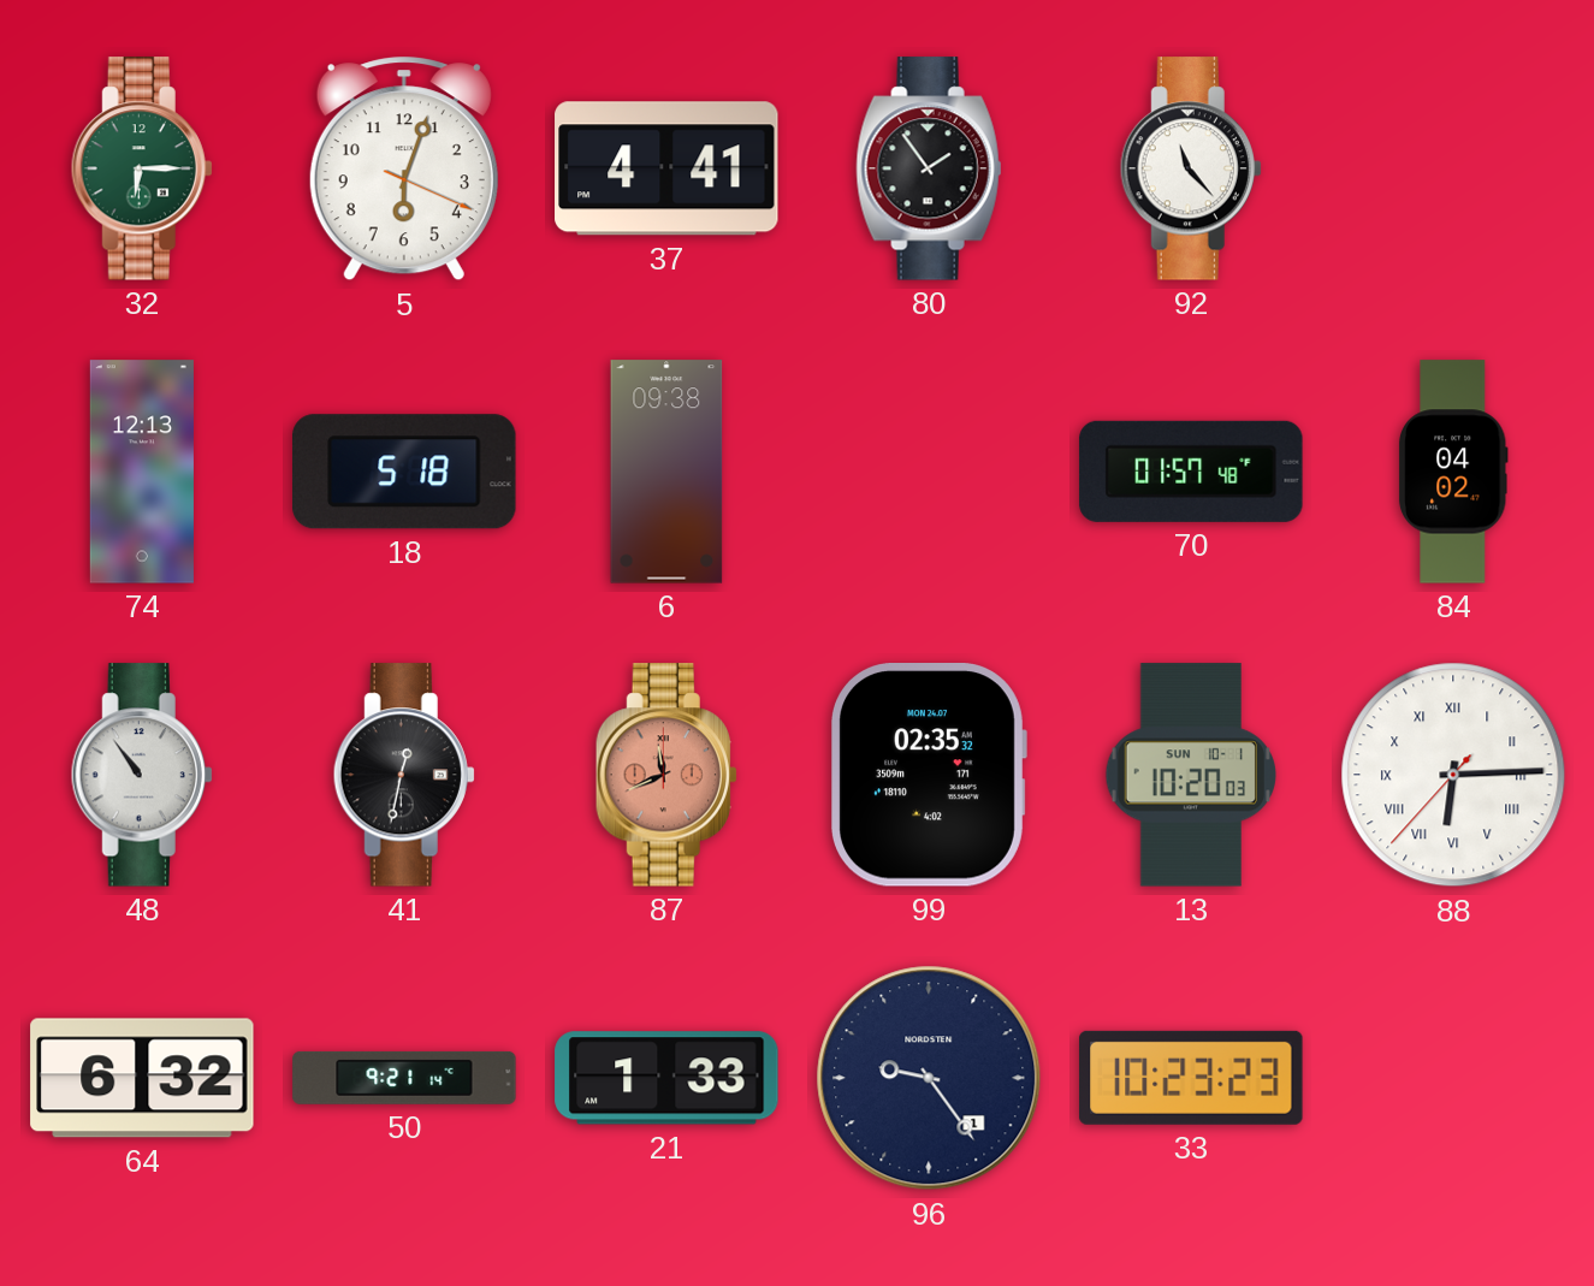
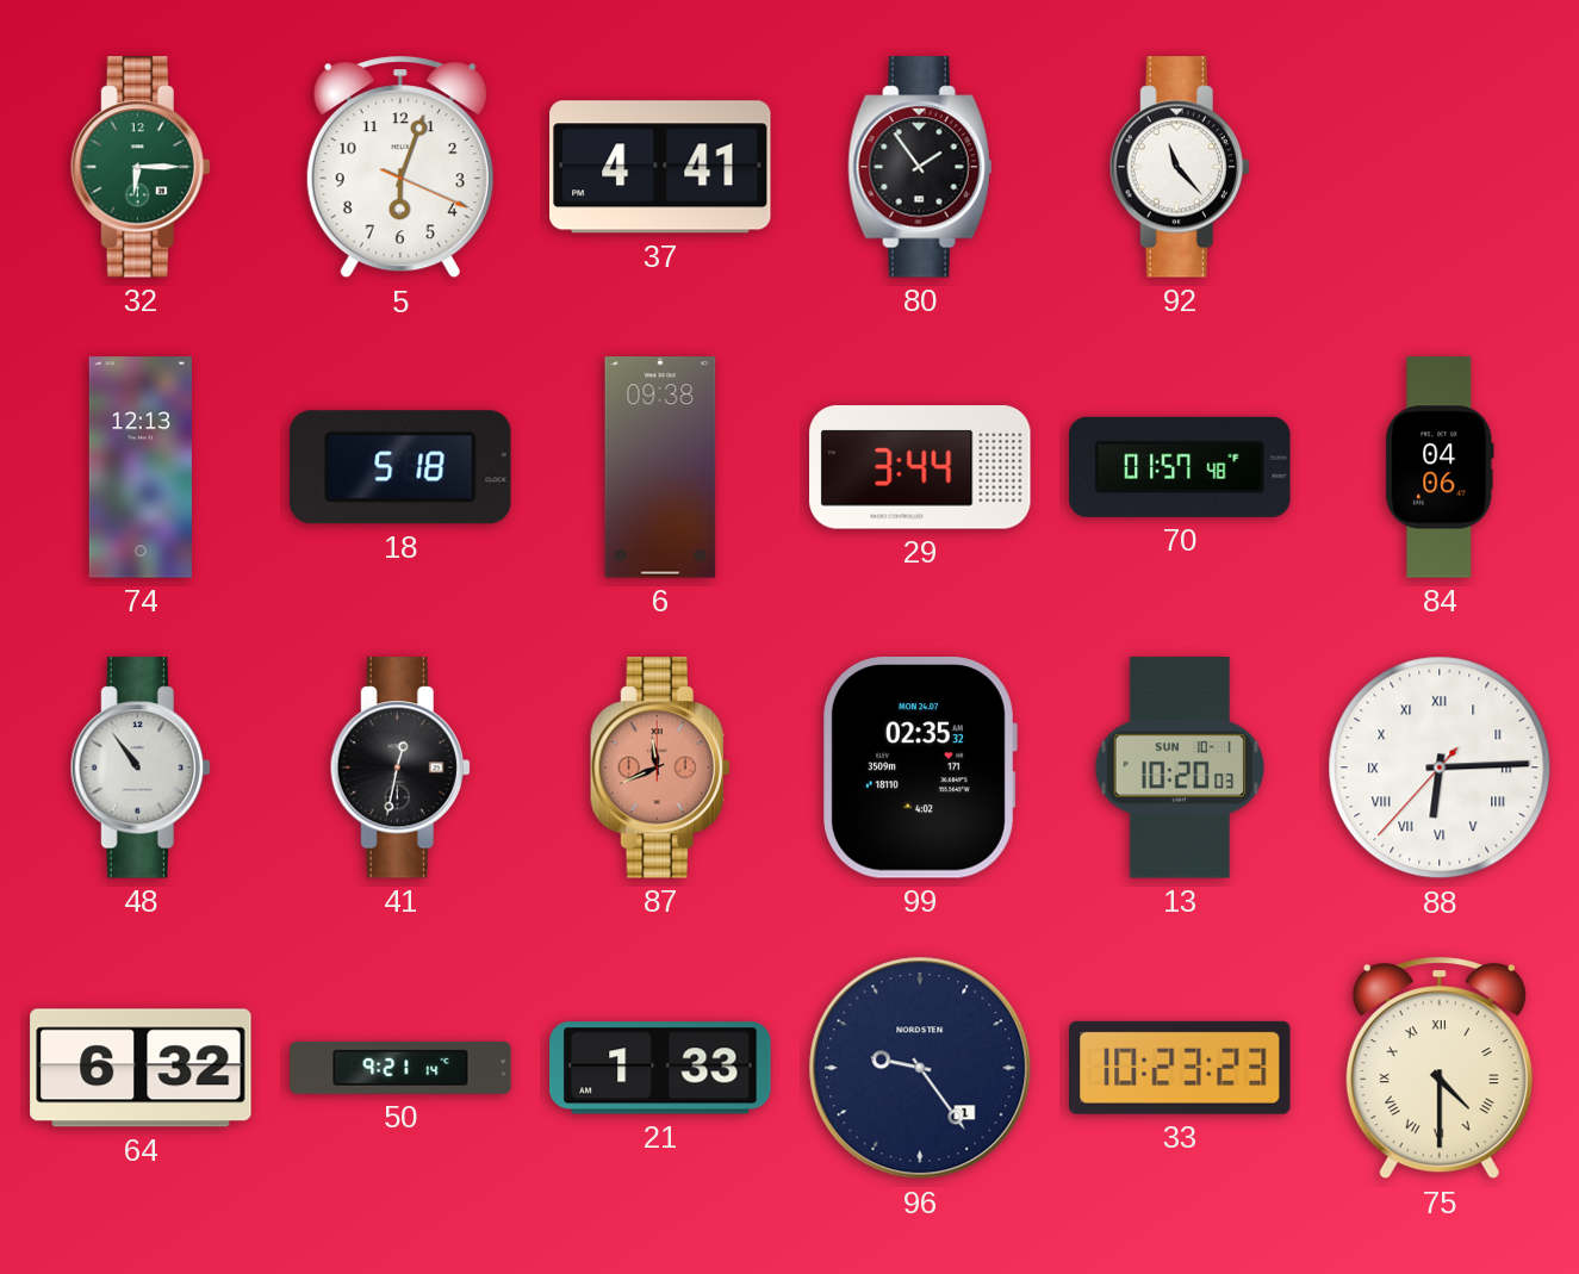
29: none -> 3:44 (920, 467)
84: 04:02 -> 04:06 (1440, 467)
75: none -> 4:30 (1440, 1068)
